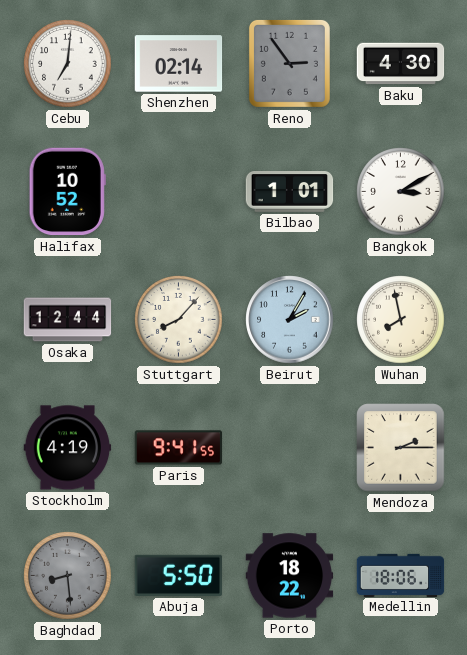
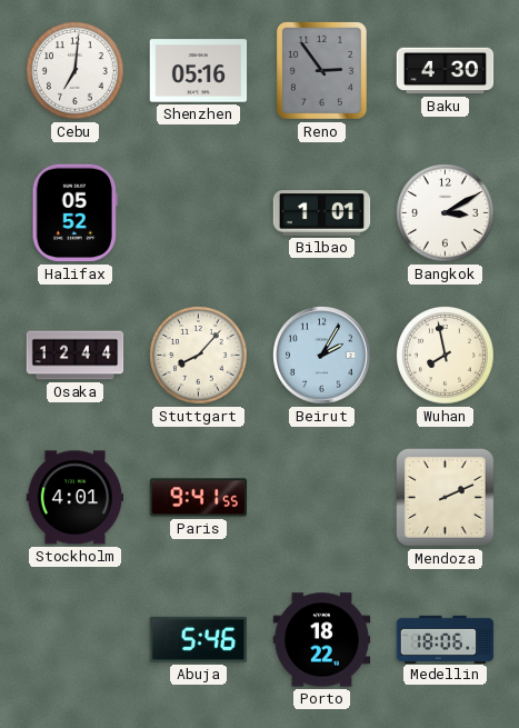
Shenzhen: 02:14 -> 05:16 (199, 71)
Halifax: 10:52 -> 05:52 (74, 213)
Stockholm: 4:19 -> 4:01 (76, 498)
Mendoza: 2:15 -> 2:11 (446, 498)
Baghdad: 8:29 -> none (68, 576)
Abuja: 5:50 -> 5:46 (199, 639)
